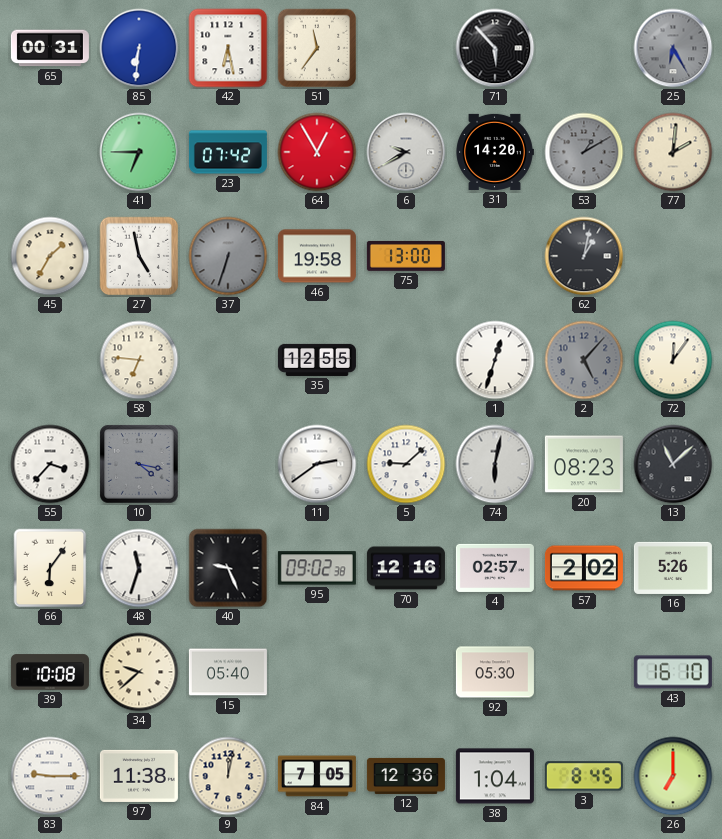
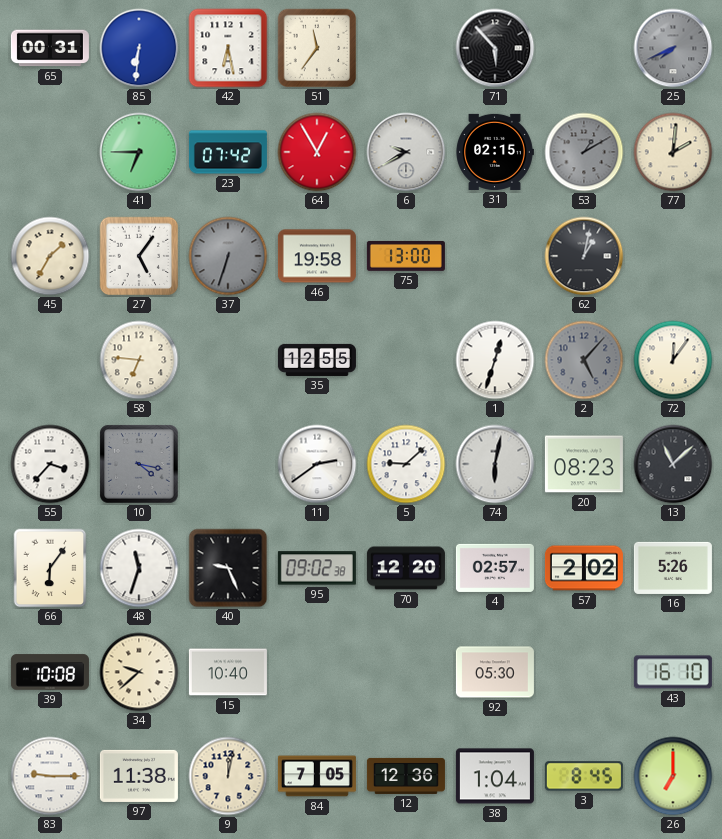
25: 6:25 -> 7:41 (673, 48)
31: 14:20 -> 02:15 (495, 152)
27: 4:58 -> 5:06 (139, 256)
70: 12:16 -> 12:20 (406, 568)
15: 05:40 -> 10:40 (228, 672)
